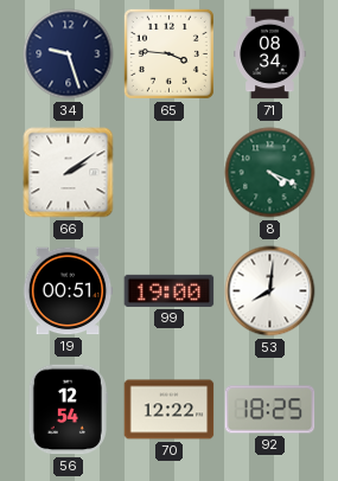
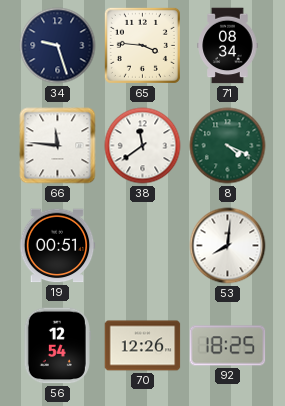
66: 2:09 -> 11:46 (58, 146)
38: none -> 11:39 (143, 146)
99: 19:00 -> none (170, 290)
70: 12:22 -> 12:26 (143, 346)
